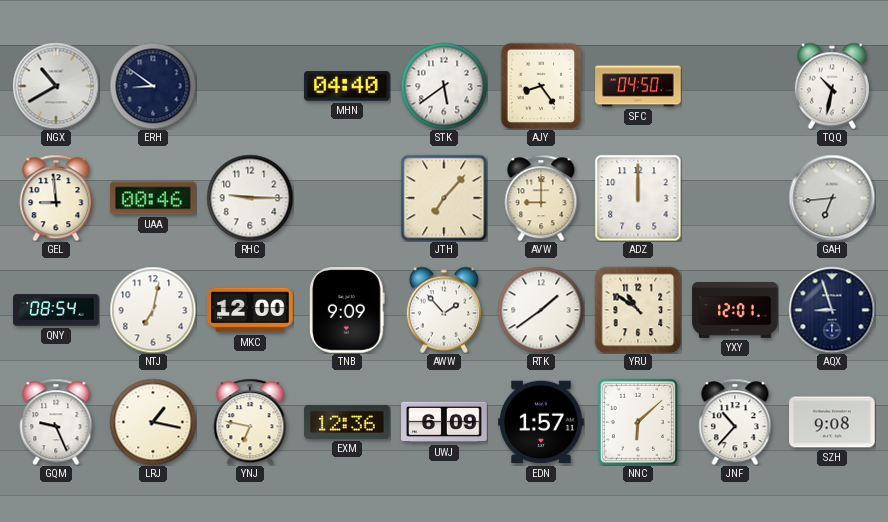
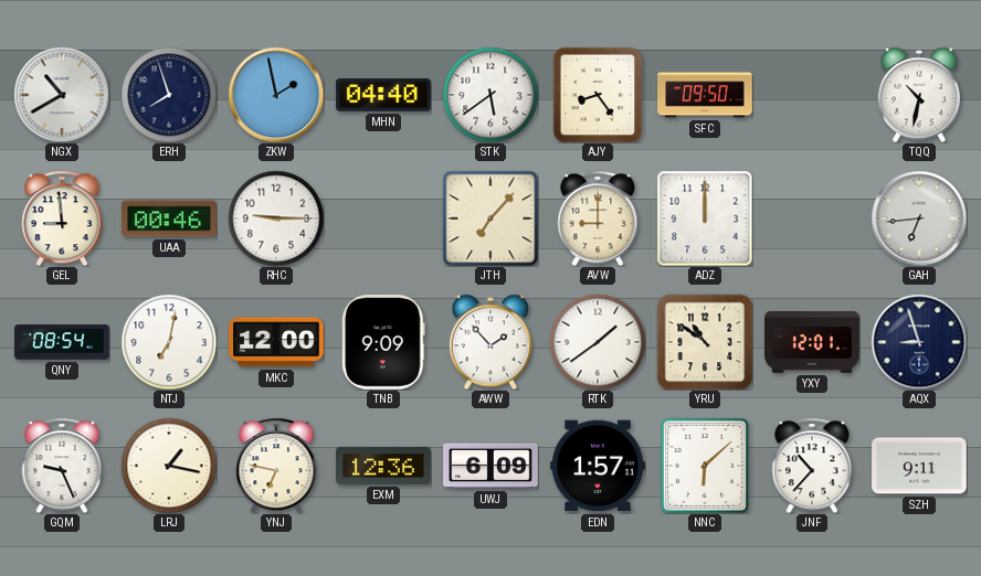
ERH: 8:51 -> 7:57 (169, 95)
ZKW: none -> 1:58 (276, 95)
SFC: 04:50 -> 09:50 (705, 95)
SZH: 9:08 -> 9:11 (919, 466)
